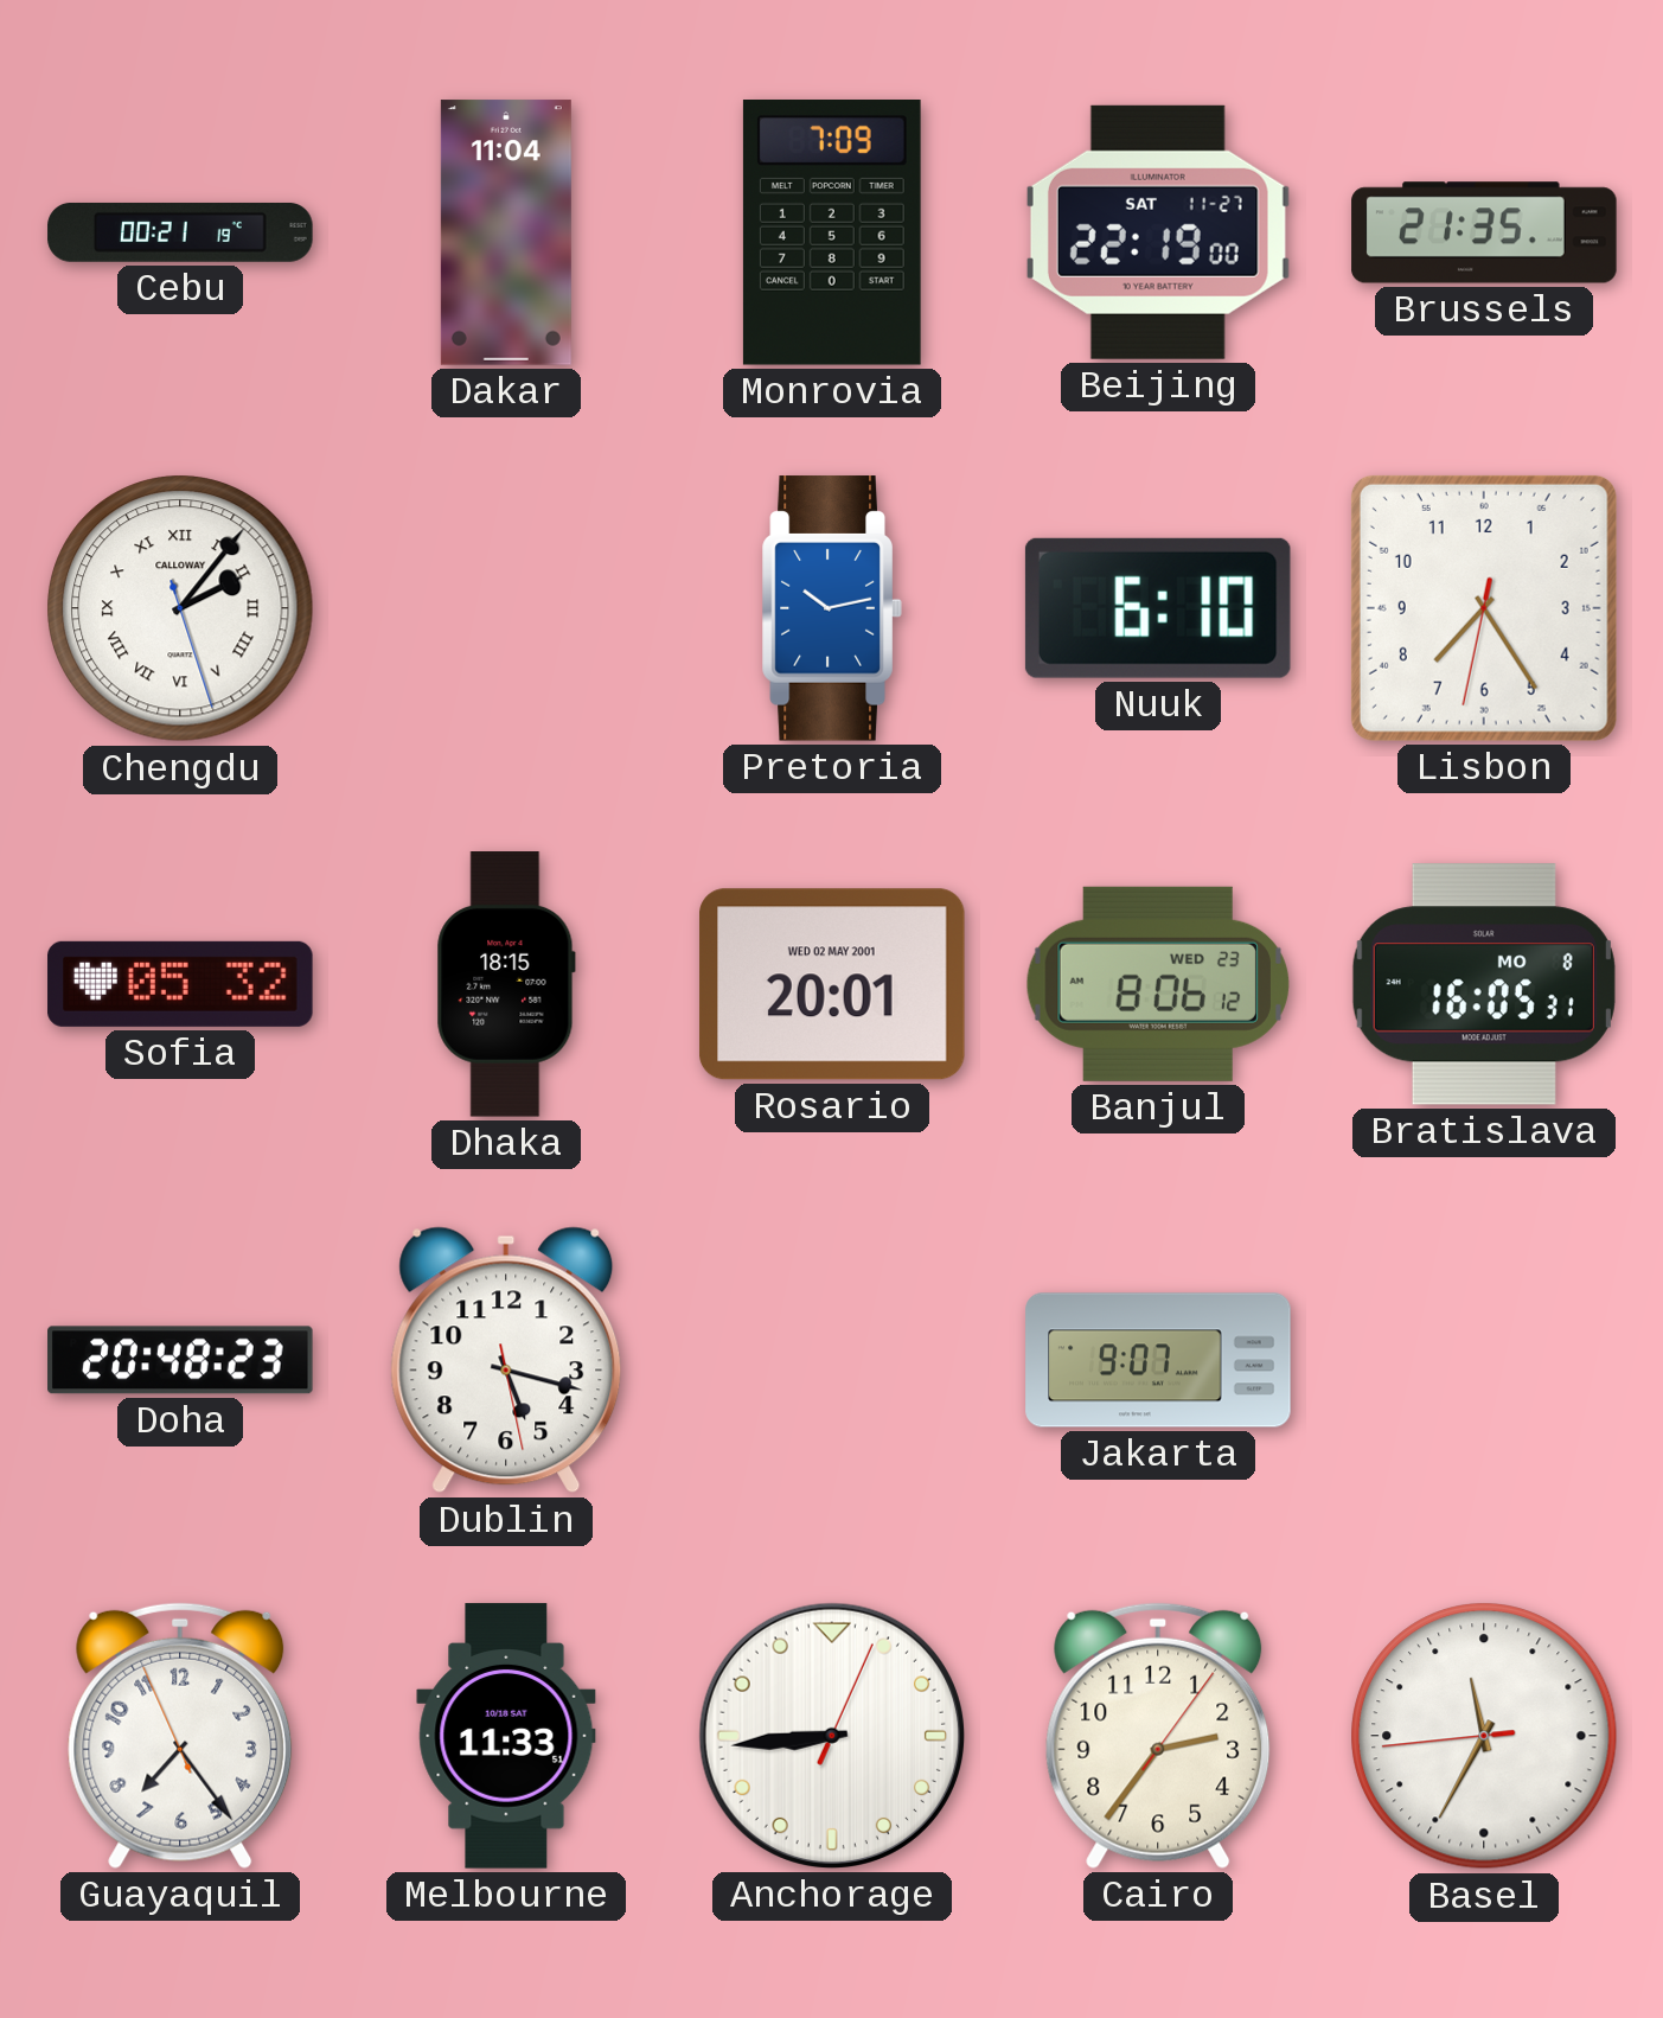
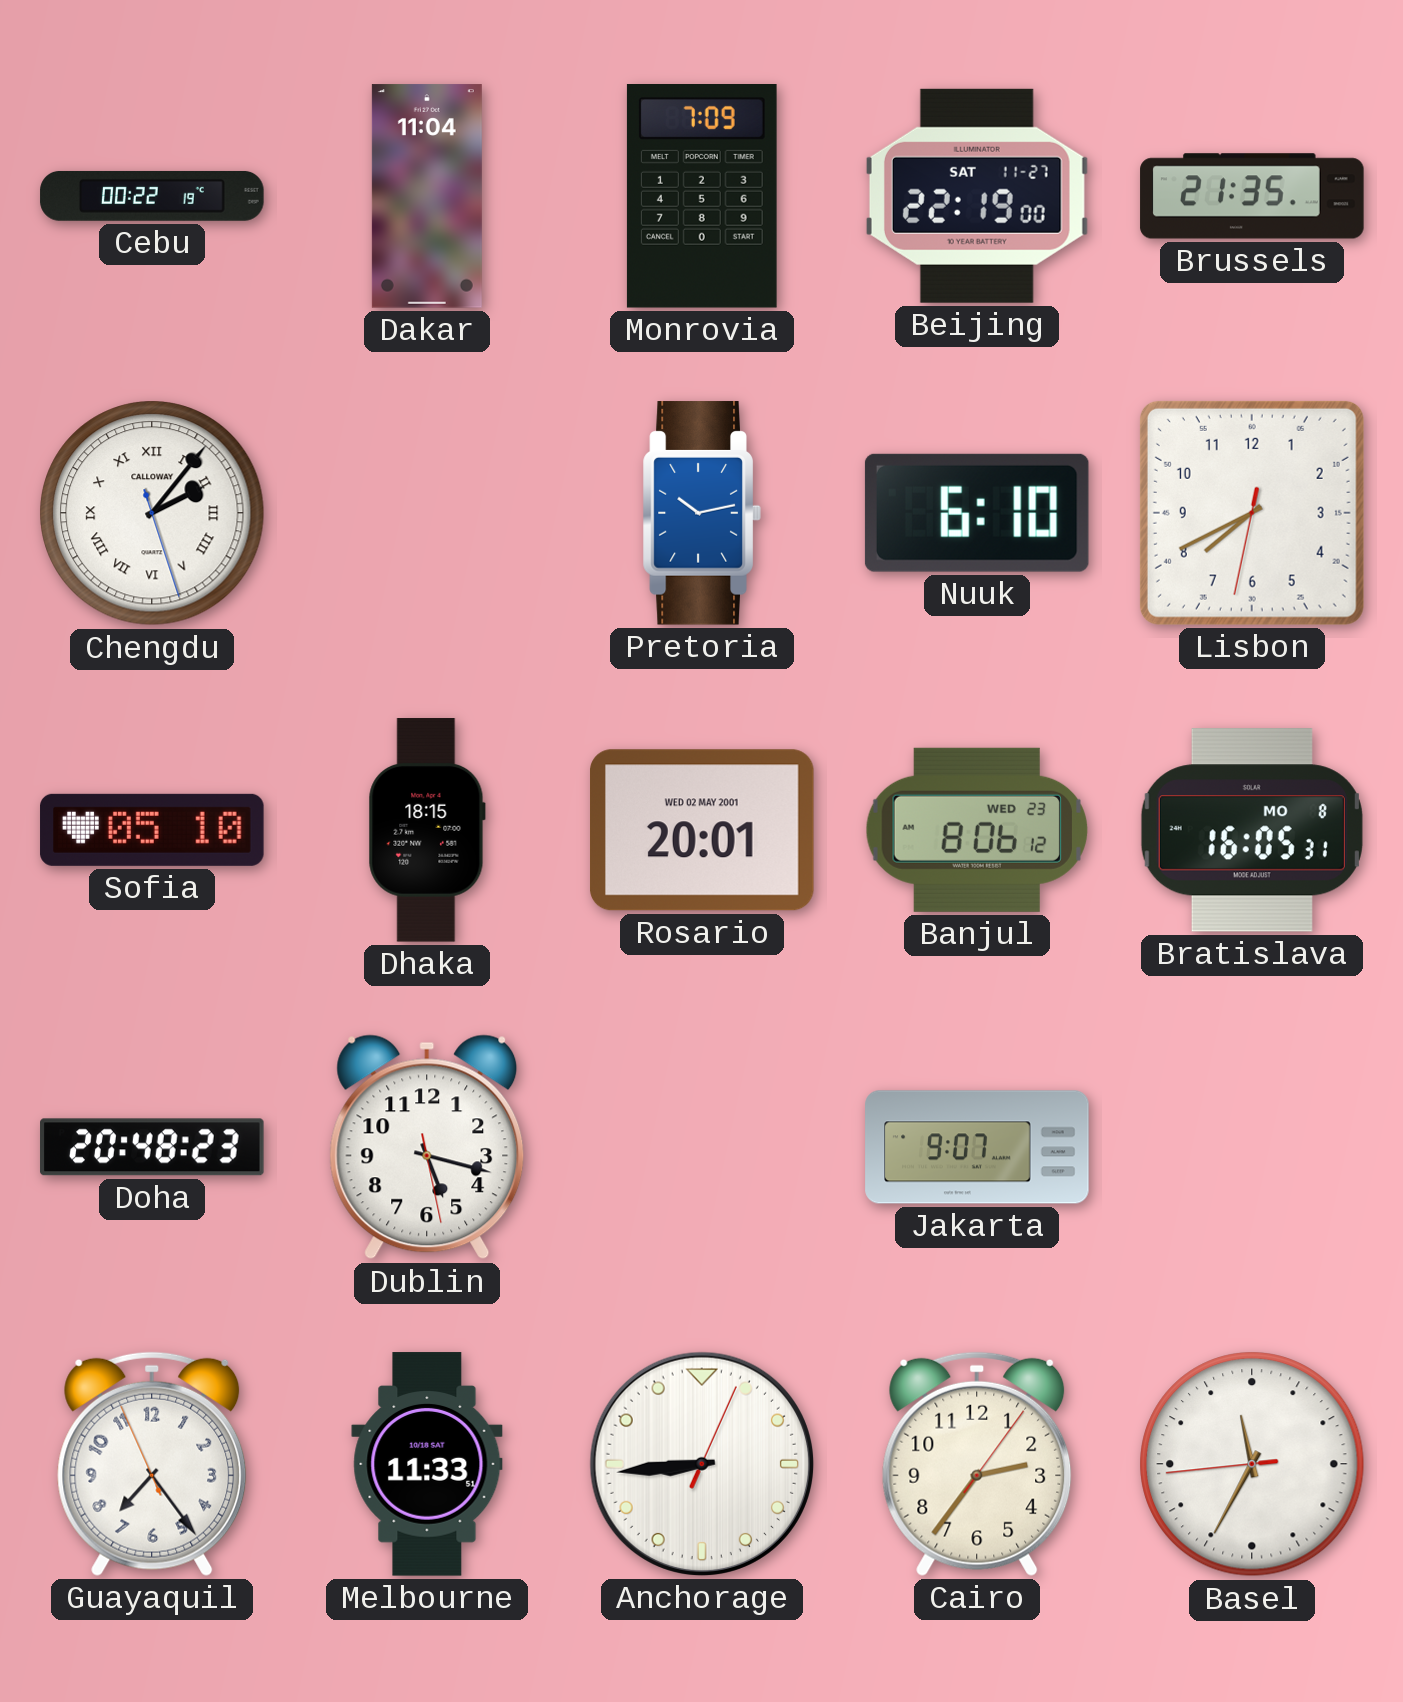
Cebu: 00:21 -> 00:22 (152, 196)
Lisbon: 7:24 -> 7:40 (1252, 513)
Sofia: 05:32 -> 05:10 (152, 830)
